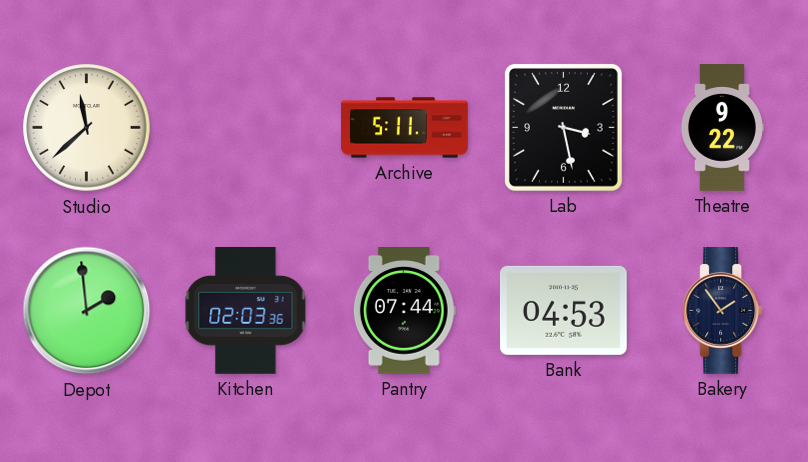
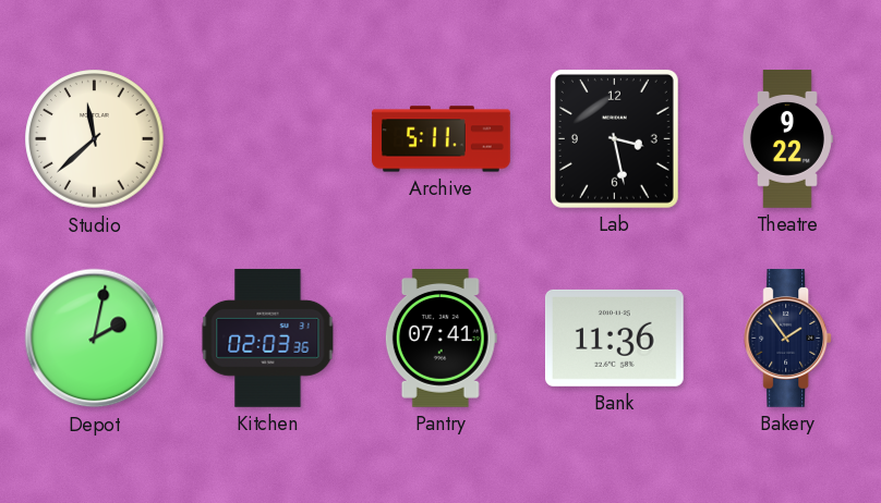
Depot: 1:59 -> 2:02 (95, 339)
Pantry: 07:44 -> 07:41 (440, 339)
Bank: 04:53 -> 11:36 (614, 338)
